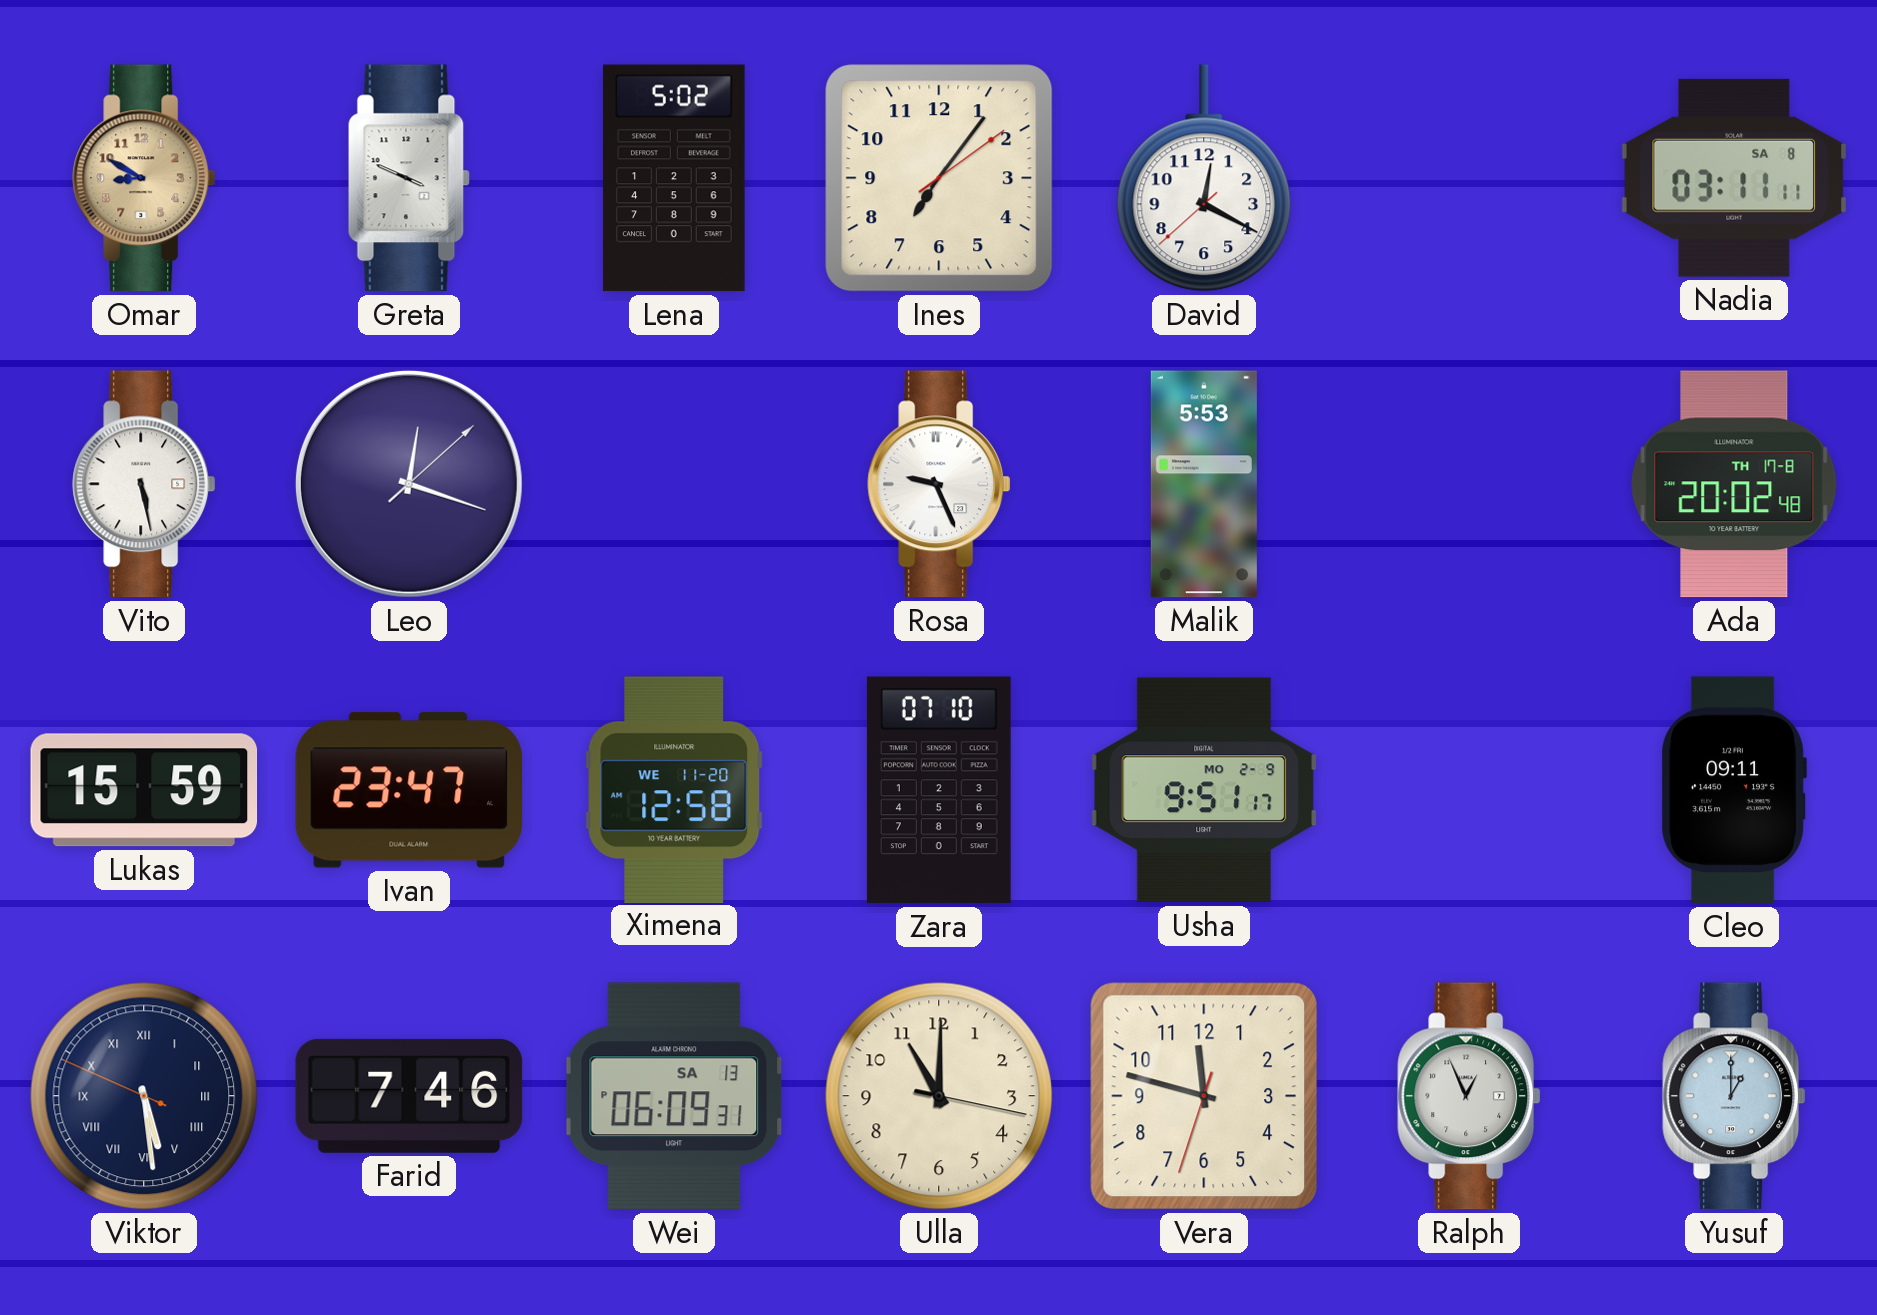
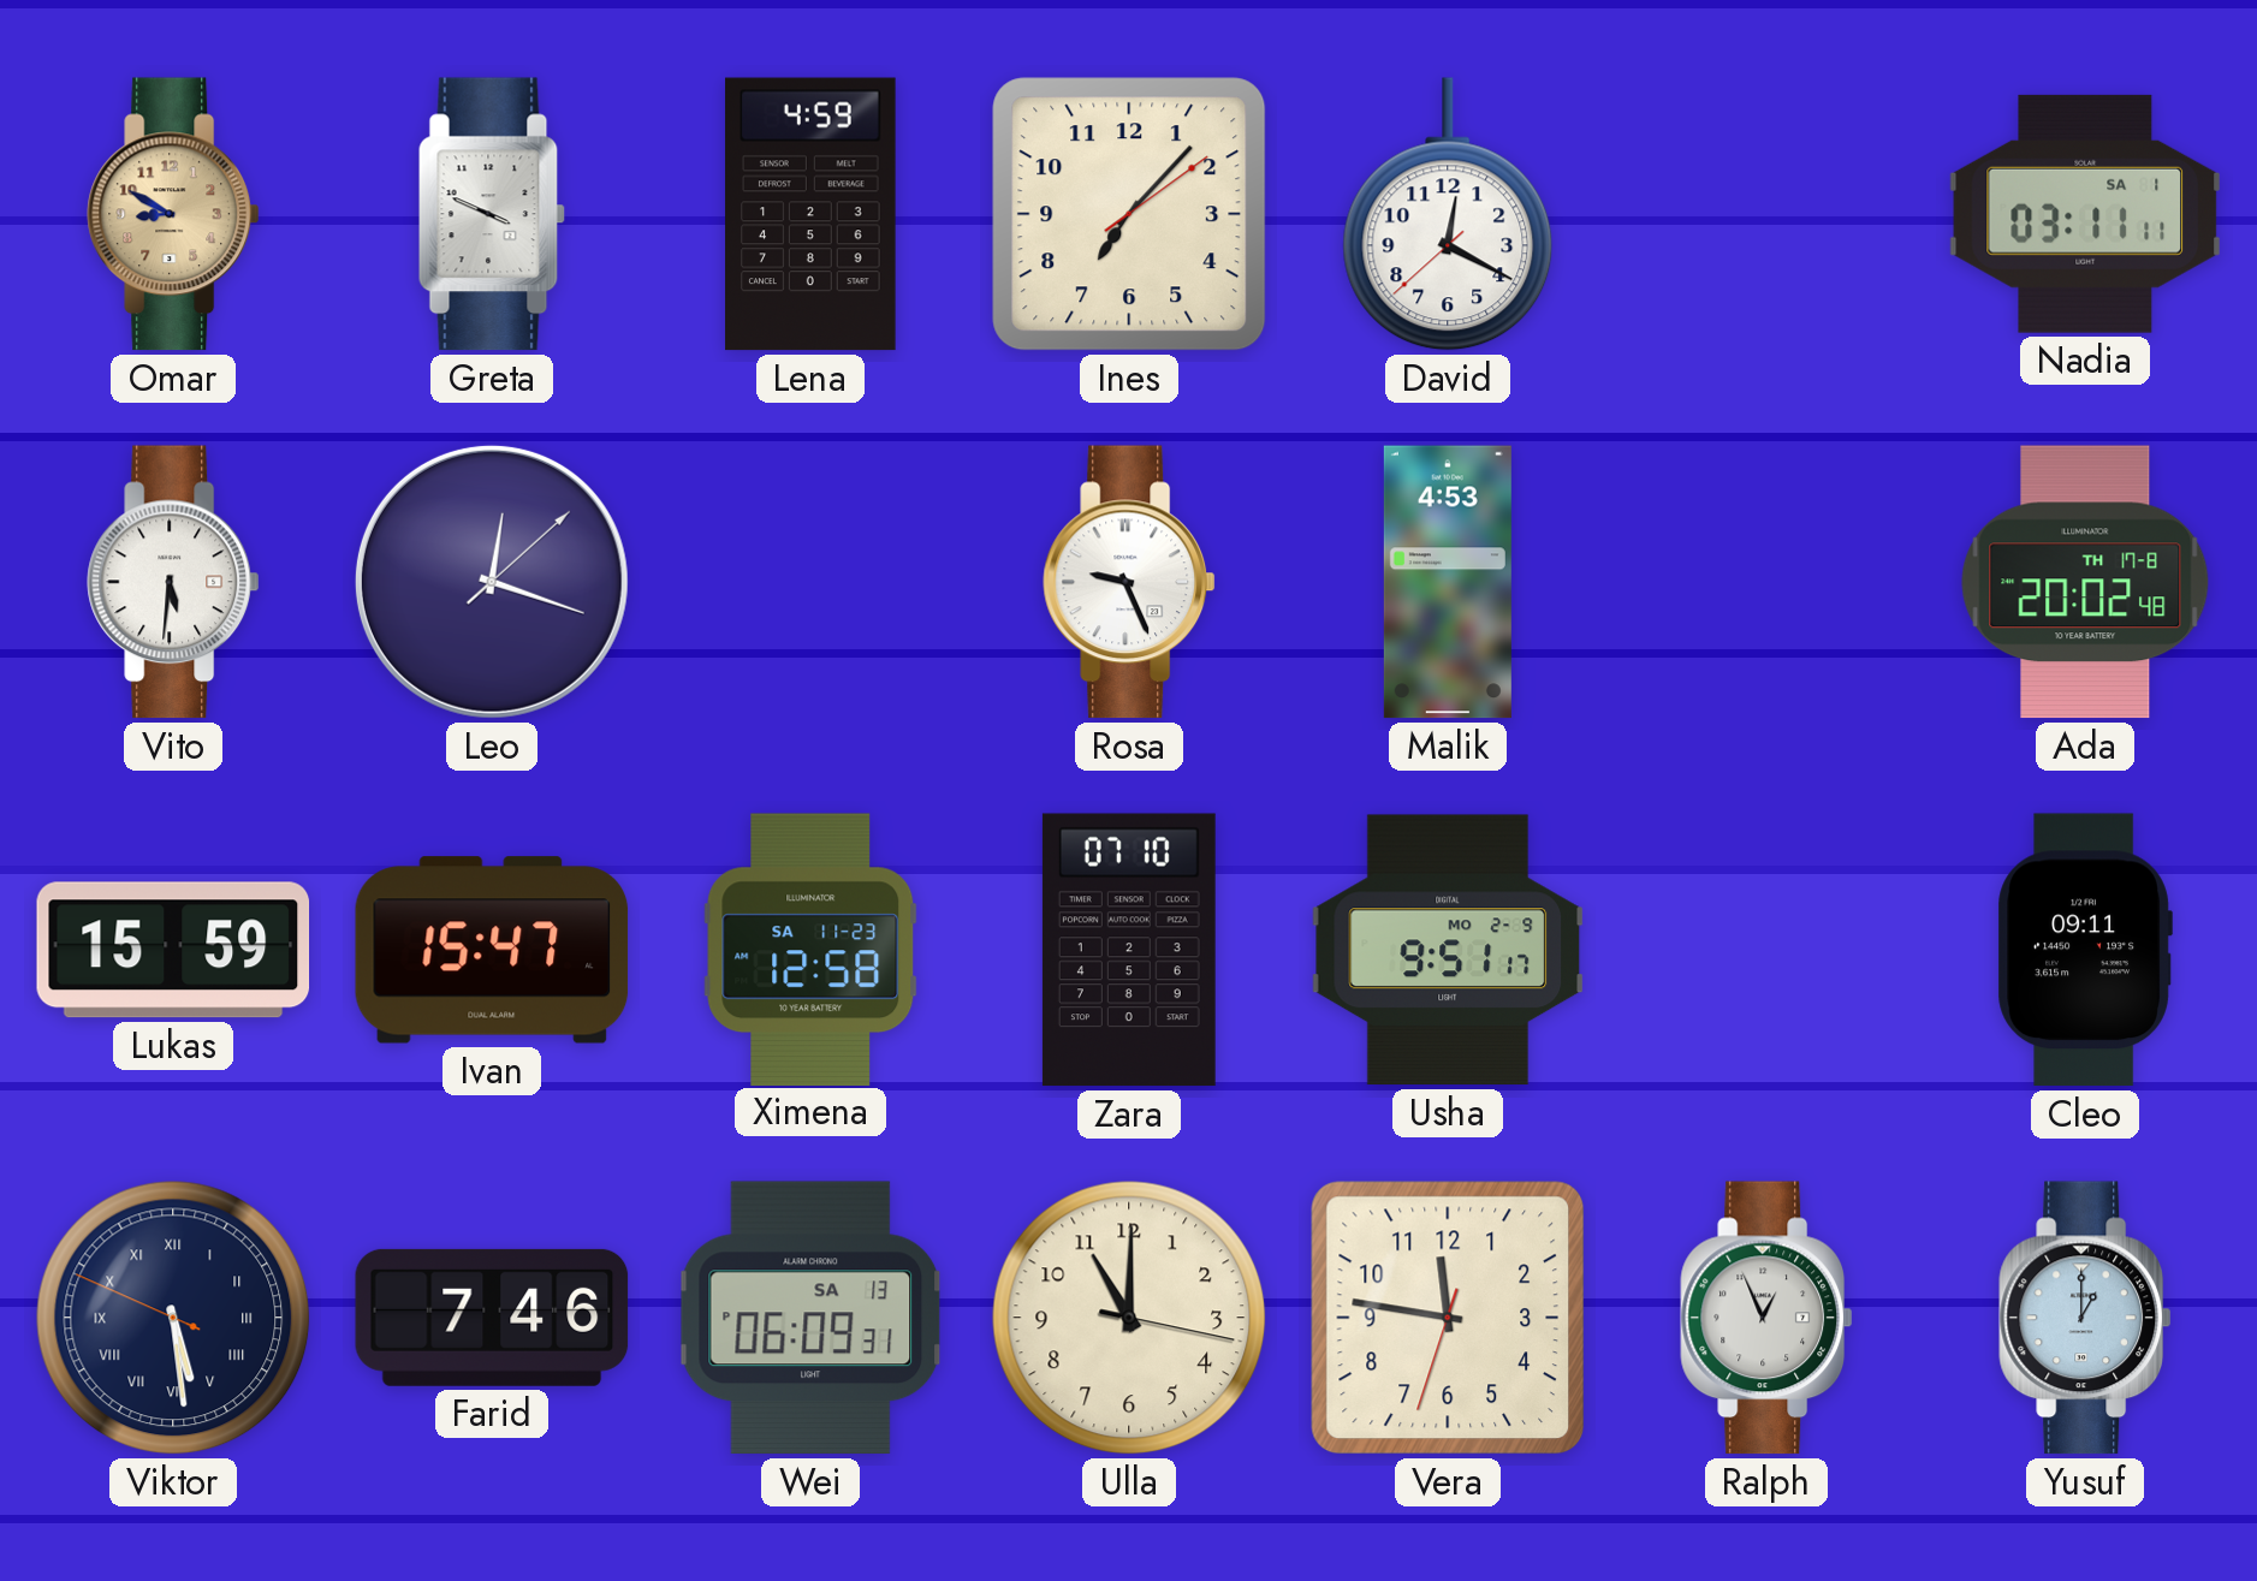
Lena: 5:02 -> 4:59 (810, 214)
Ines: 7:06 -> 7:07 (1129, 214)
Nadia date: SA 8 -> SA 1 (2084, 214)
Vito: 5:28 -> 5:31 (173, 582)
Malik: 5:53 -> 4:53 (1448, 582)
Ivan: 23:47 -> 15:47 (492, 950)
Ximena date: WE 11-20 -> SA 11-23 (810, 949)
Vera: 11:47 -> 11:46 (1448, 1318)
